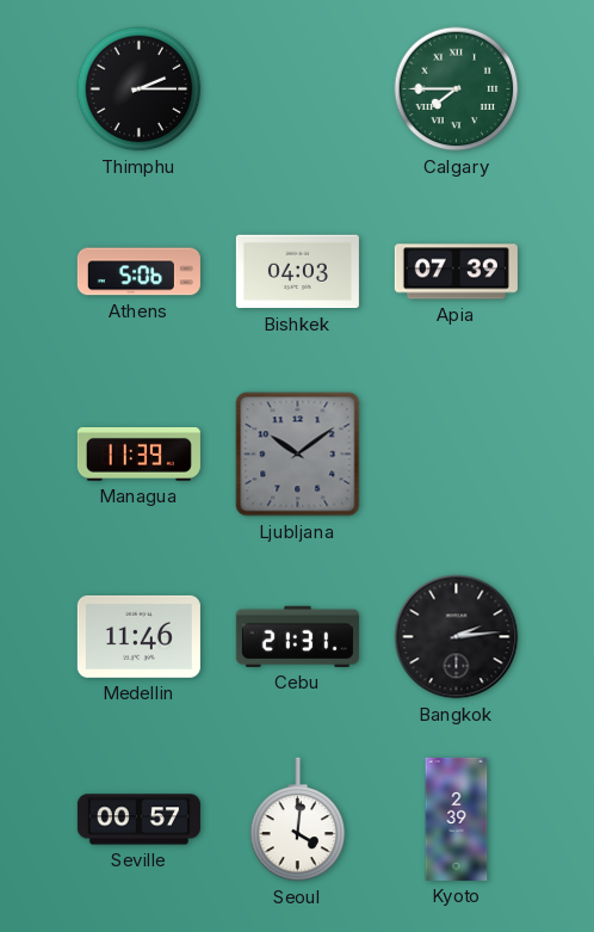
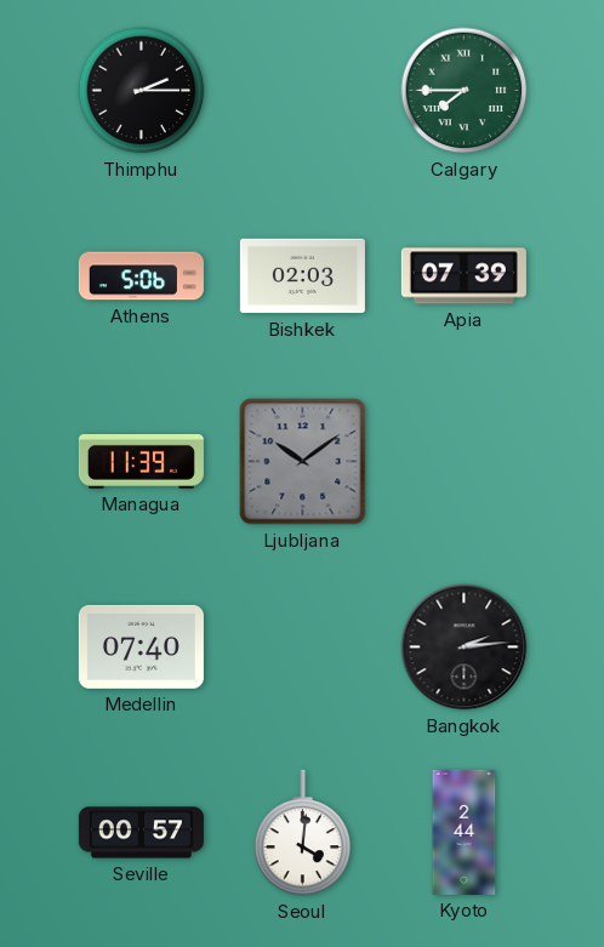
Bishkek: 04:03 -> 02:03 (302, 276)
Medellin: 11:46 -> 07:40 (141, 646)
Cebu: 21:31 -> none (297, 636)
Kyoto: 2:39 -> 2:44 (465, 832)
